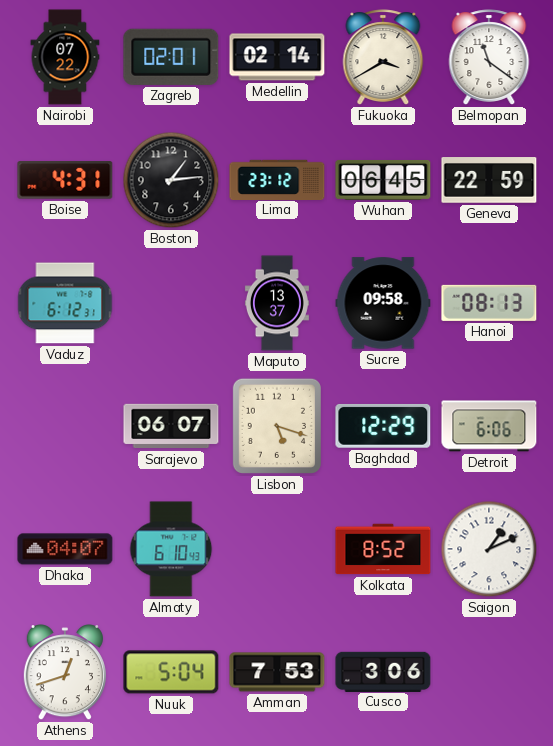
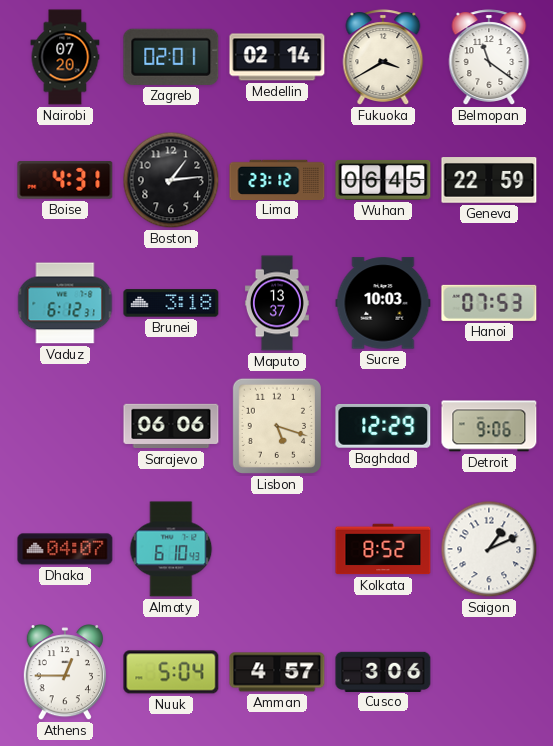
Nairobi: 07:22 -> 07:20 (65, 57)
Brunei: none -> 3:18 (171, 303)
Sucre: 09:58 -> 10:03 (383, 303)
Hanoi: 08:13 -> 07:53 (489, 303)
Sarajevo: 06:07 -> 06:06 (171, 426)
Detroit: 6:06 -> 9:06 (489, 426)
Athens: 12:42 -> 12:45 (65, 673)
Amman: 7:53 -> 4:57 (277, 672)
